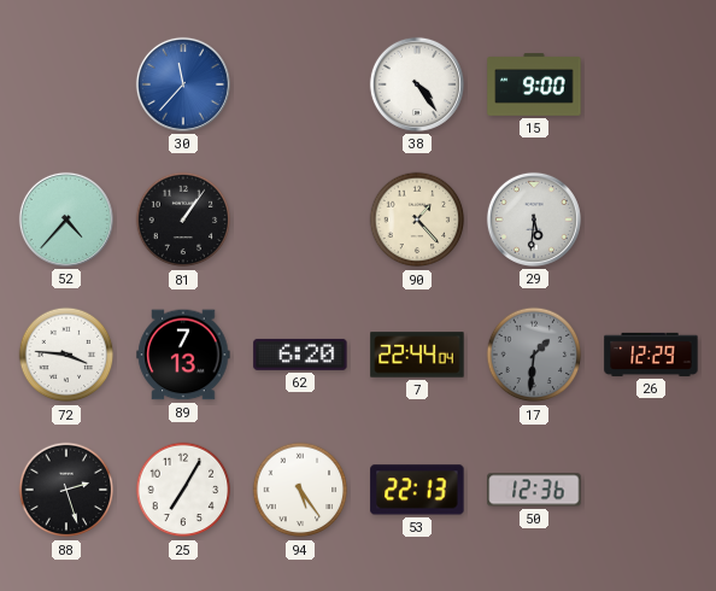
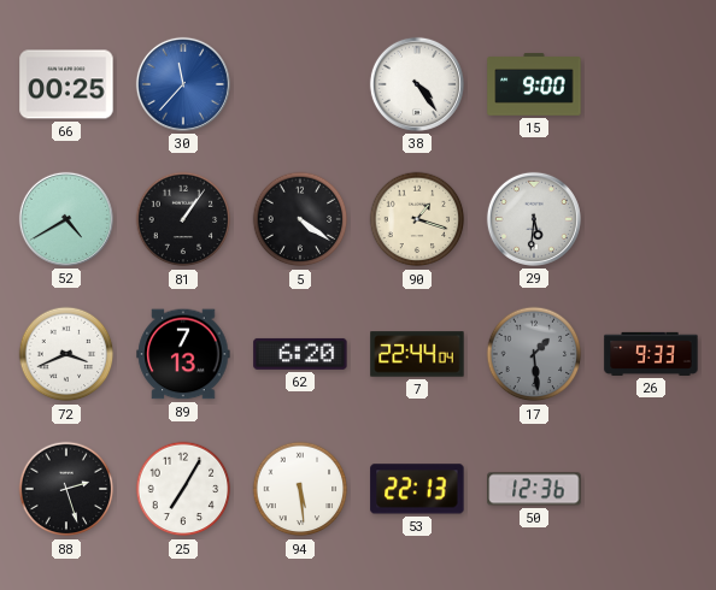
66: none -> 00:25 (66, 84)
52: 4:37 -> 4:40 (66, 219)
5: none -> 4:21 (300, 219)
90: 1:23 -> 1:18 (417, 219)
72: 3:46 -> 3:41 (66, 354)
17: 1:31 -> 1:29 (534, 354)
26: 12:29 -> 9:33 (651, 354)
94: 5:24 -> 5:29 (300, 489)
